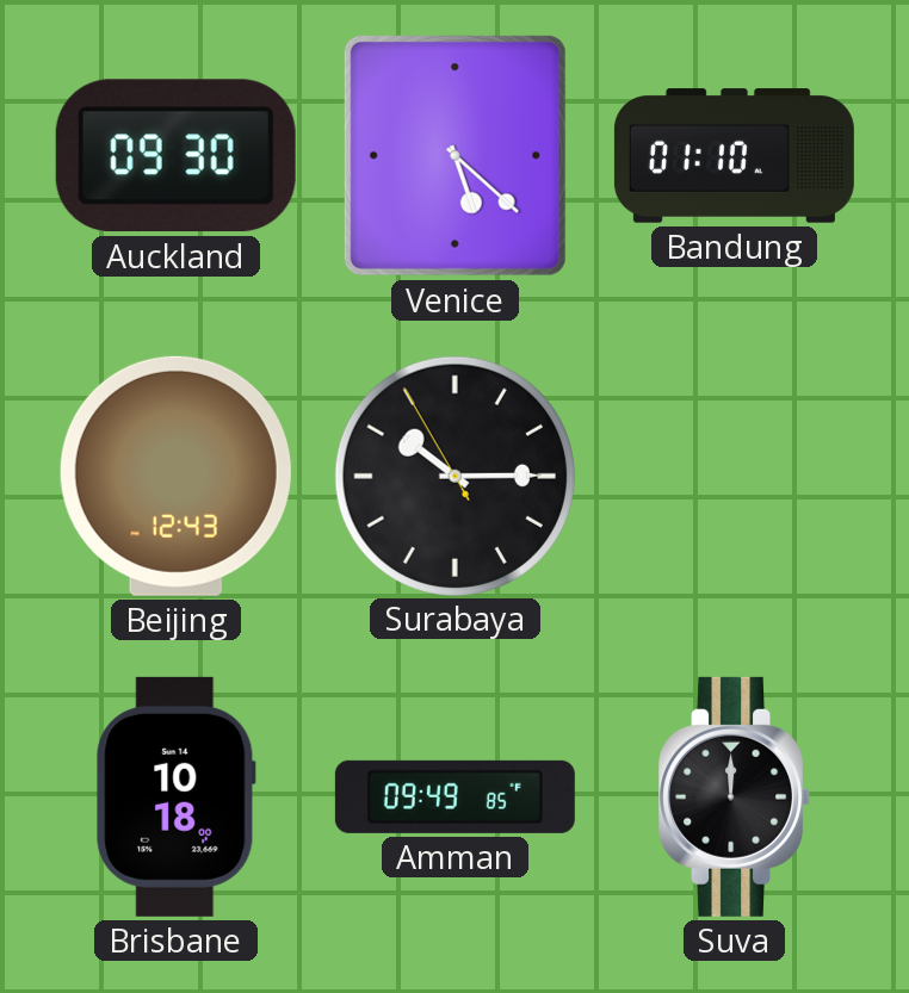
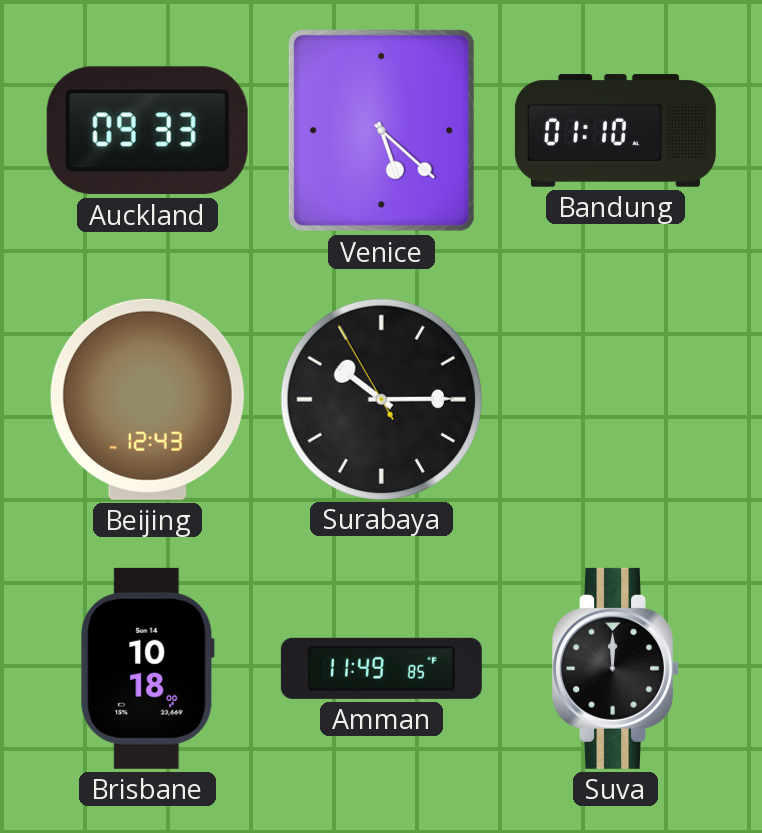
Auckland: 09:30 -> 09:33 (147, 131)
Amman: 09:49 -> 11:49 (381, 668)
